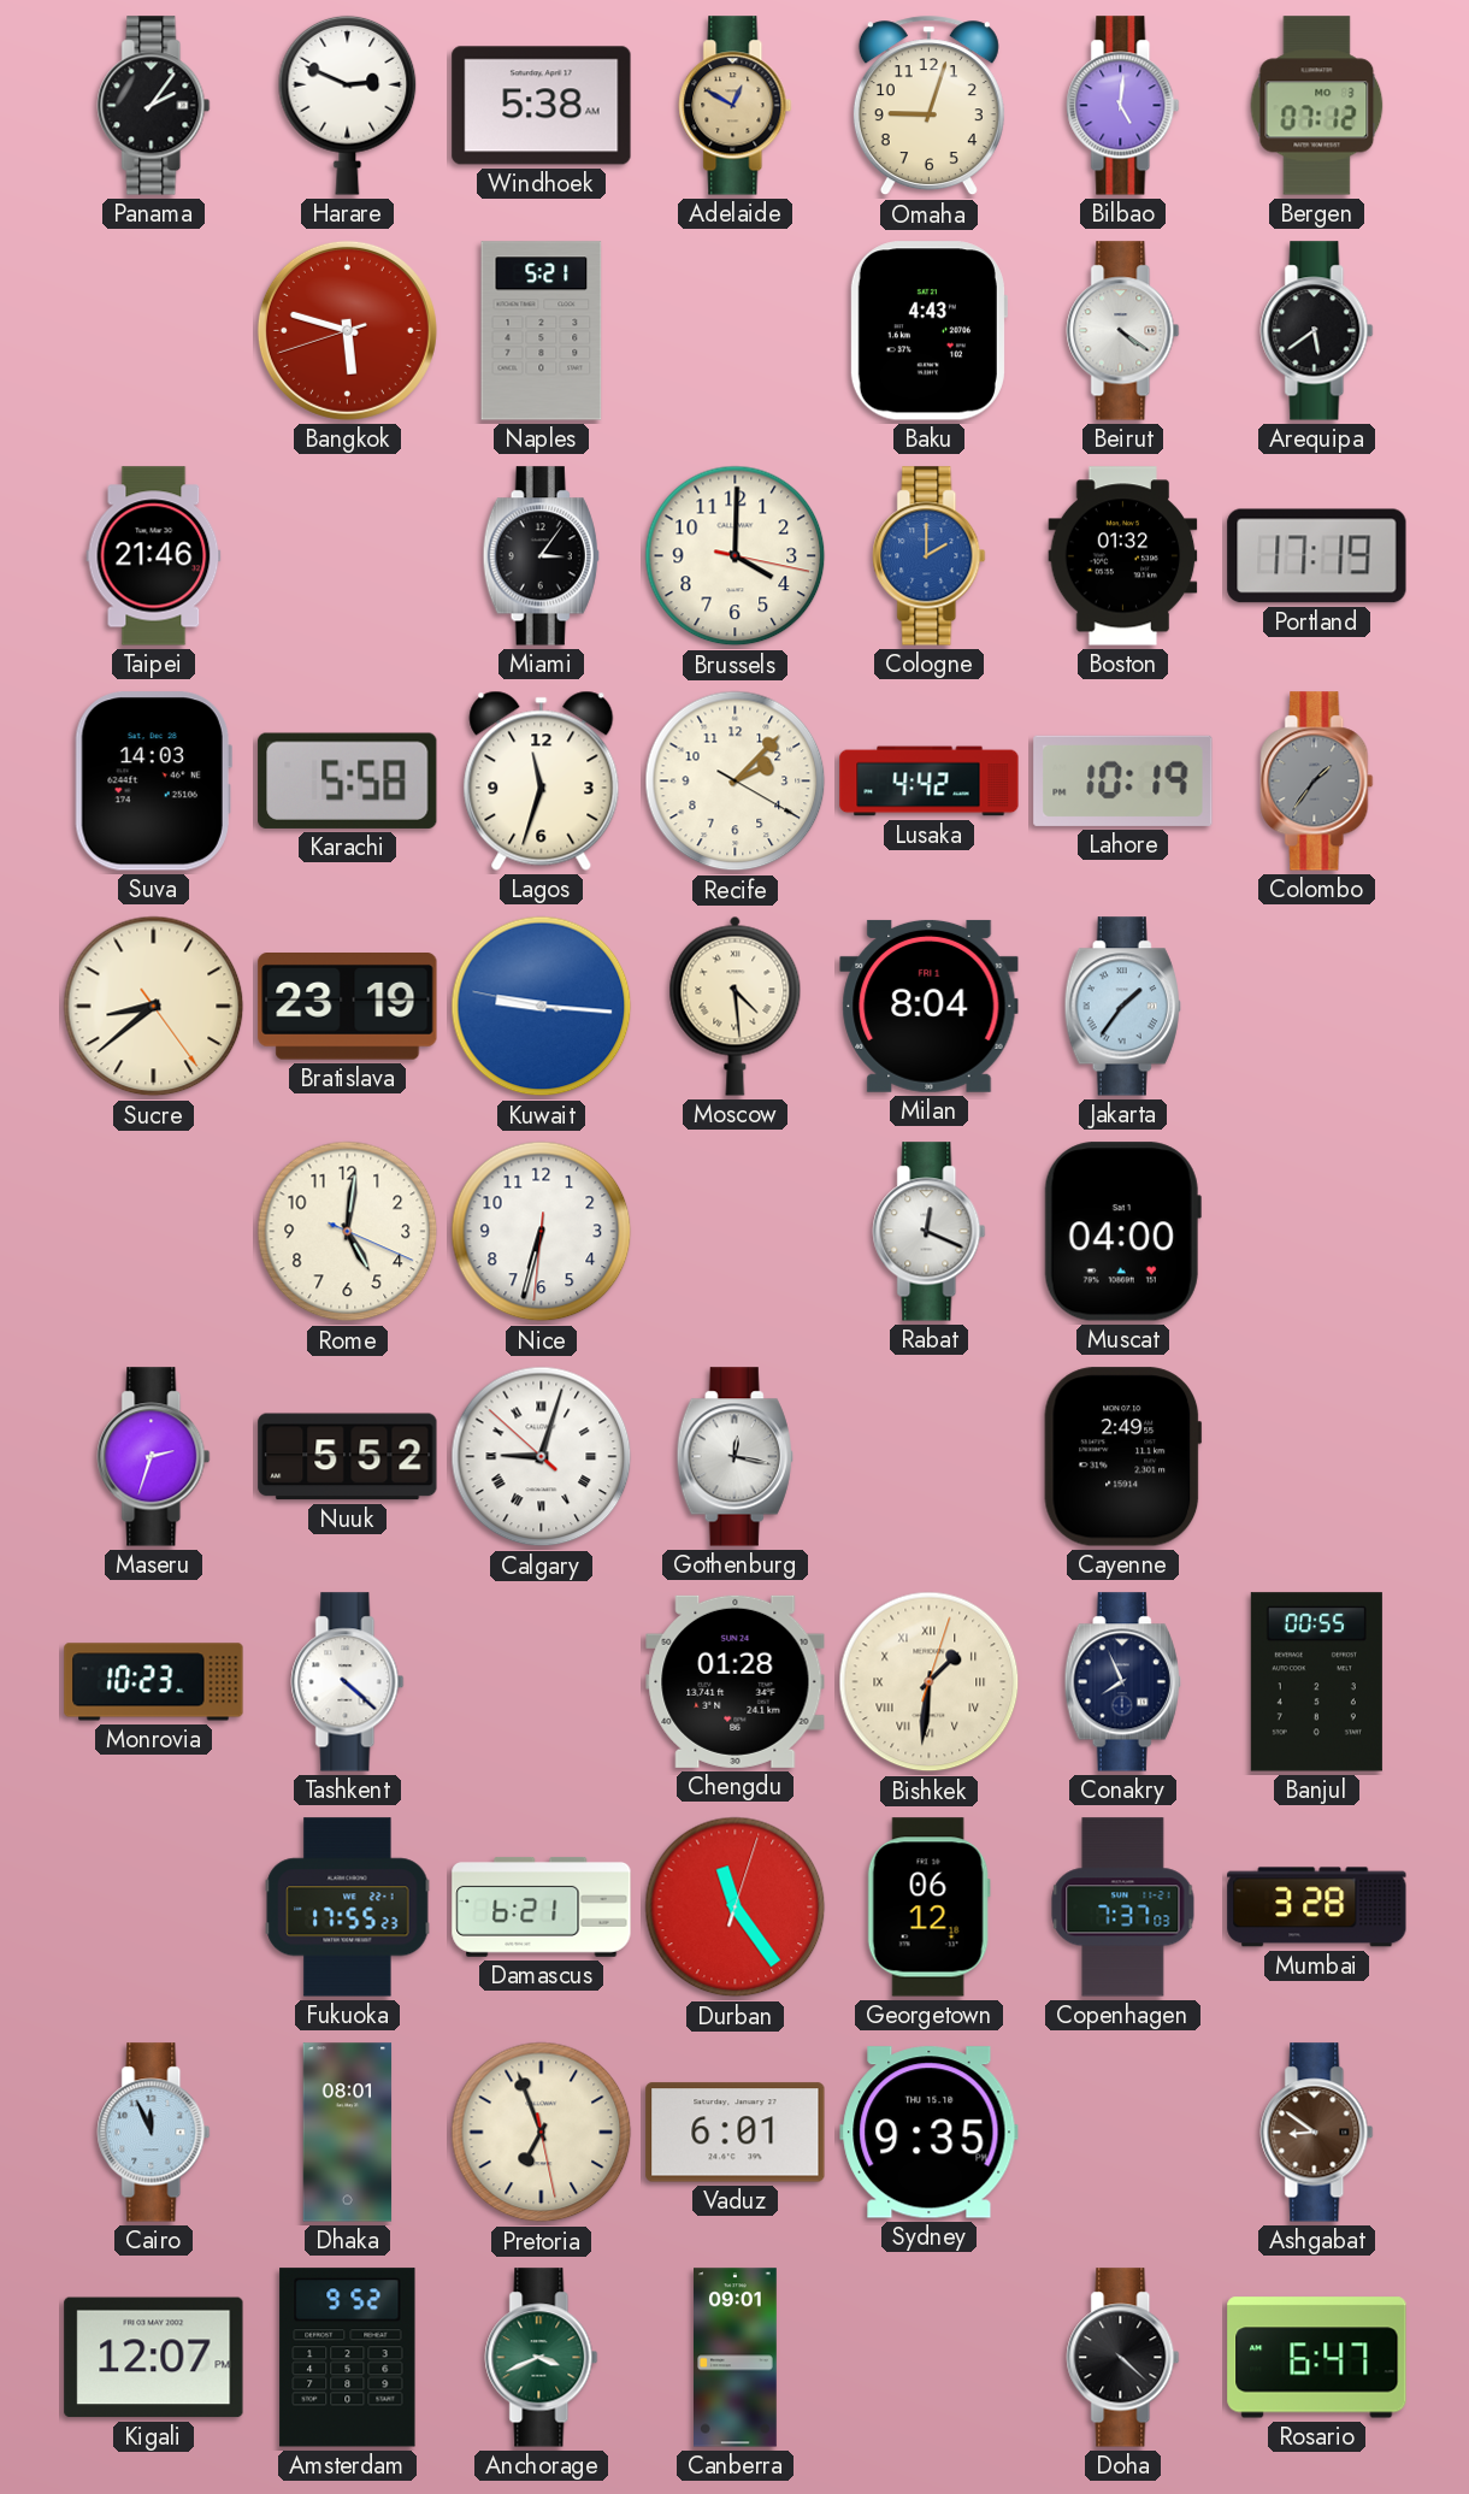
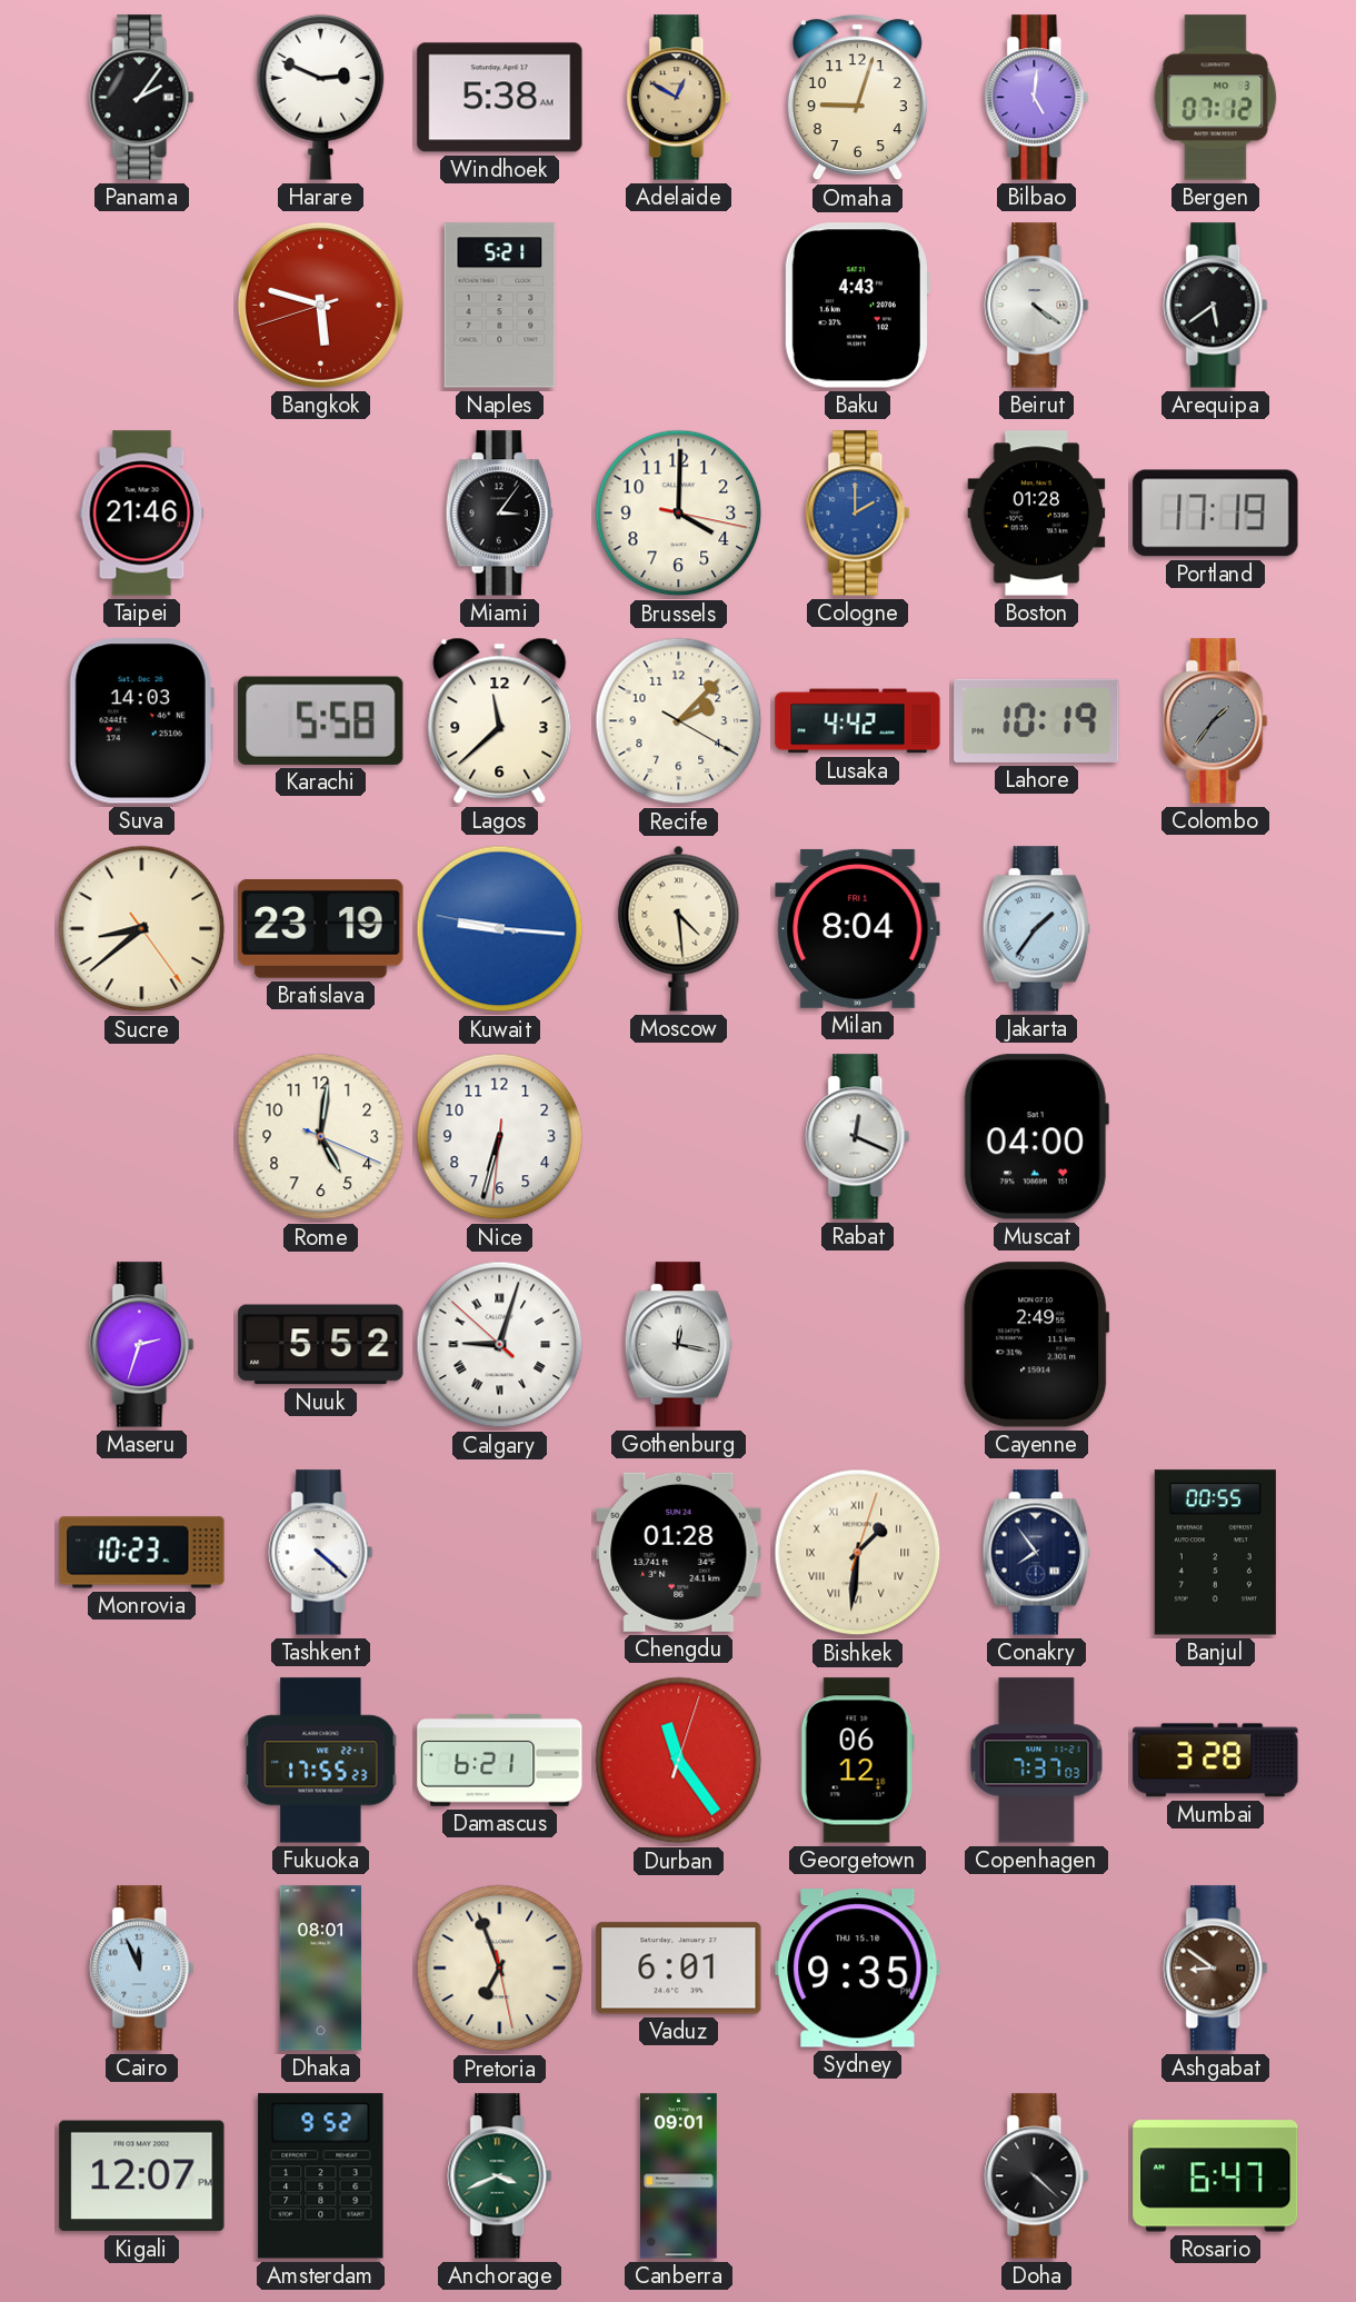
Boston: 01:32 -> 01:28 (1037, 514)
Lagos: 11:33 -> 11:38 (500, 720)
Conakry: 7:56 -> 7:54 (1036, 1553)
